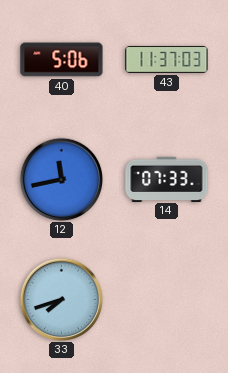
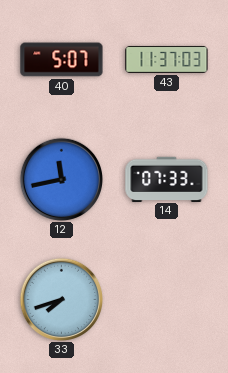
40: 5:06 -> 5:07 (62, 60)
